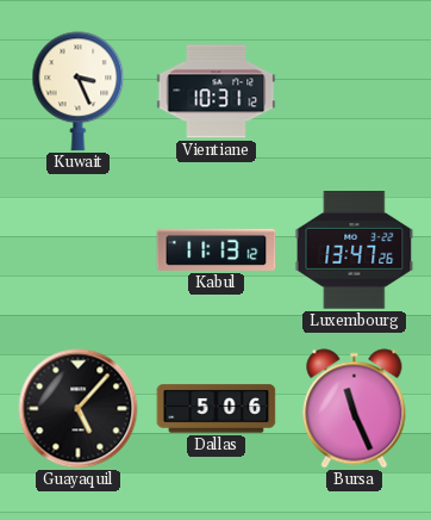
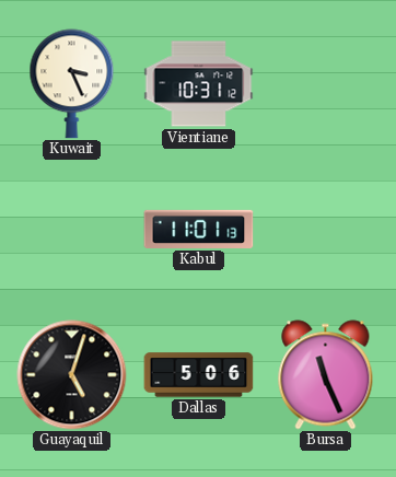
Kabul: 11:13 -> 11:01 (199, 229)
Luxembourg: 13:47 -> none (355, 250)
Guayaquil: 5:07 -> 5:03 (72, 375)
